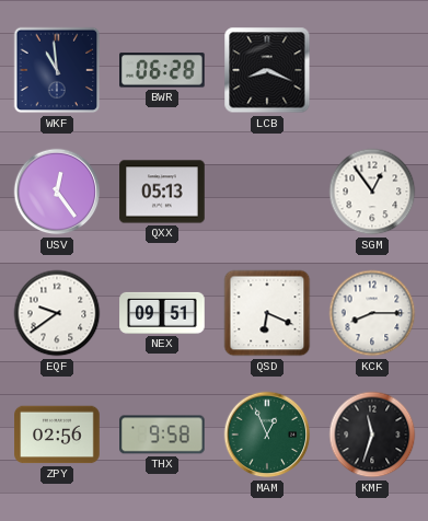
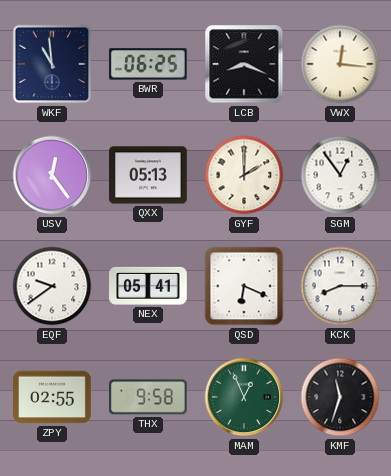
BWR: 06:28 -> 06:25 (149, 64)
VWX: none -> 12:16 (340, 64)
GYF: none -> 2:00 (244, 175)
NEX: 09:51 -> 05:41 (148, 286)
ZPY: 02:56 -> 02:55 (52, 397)
